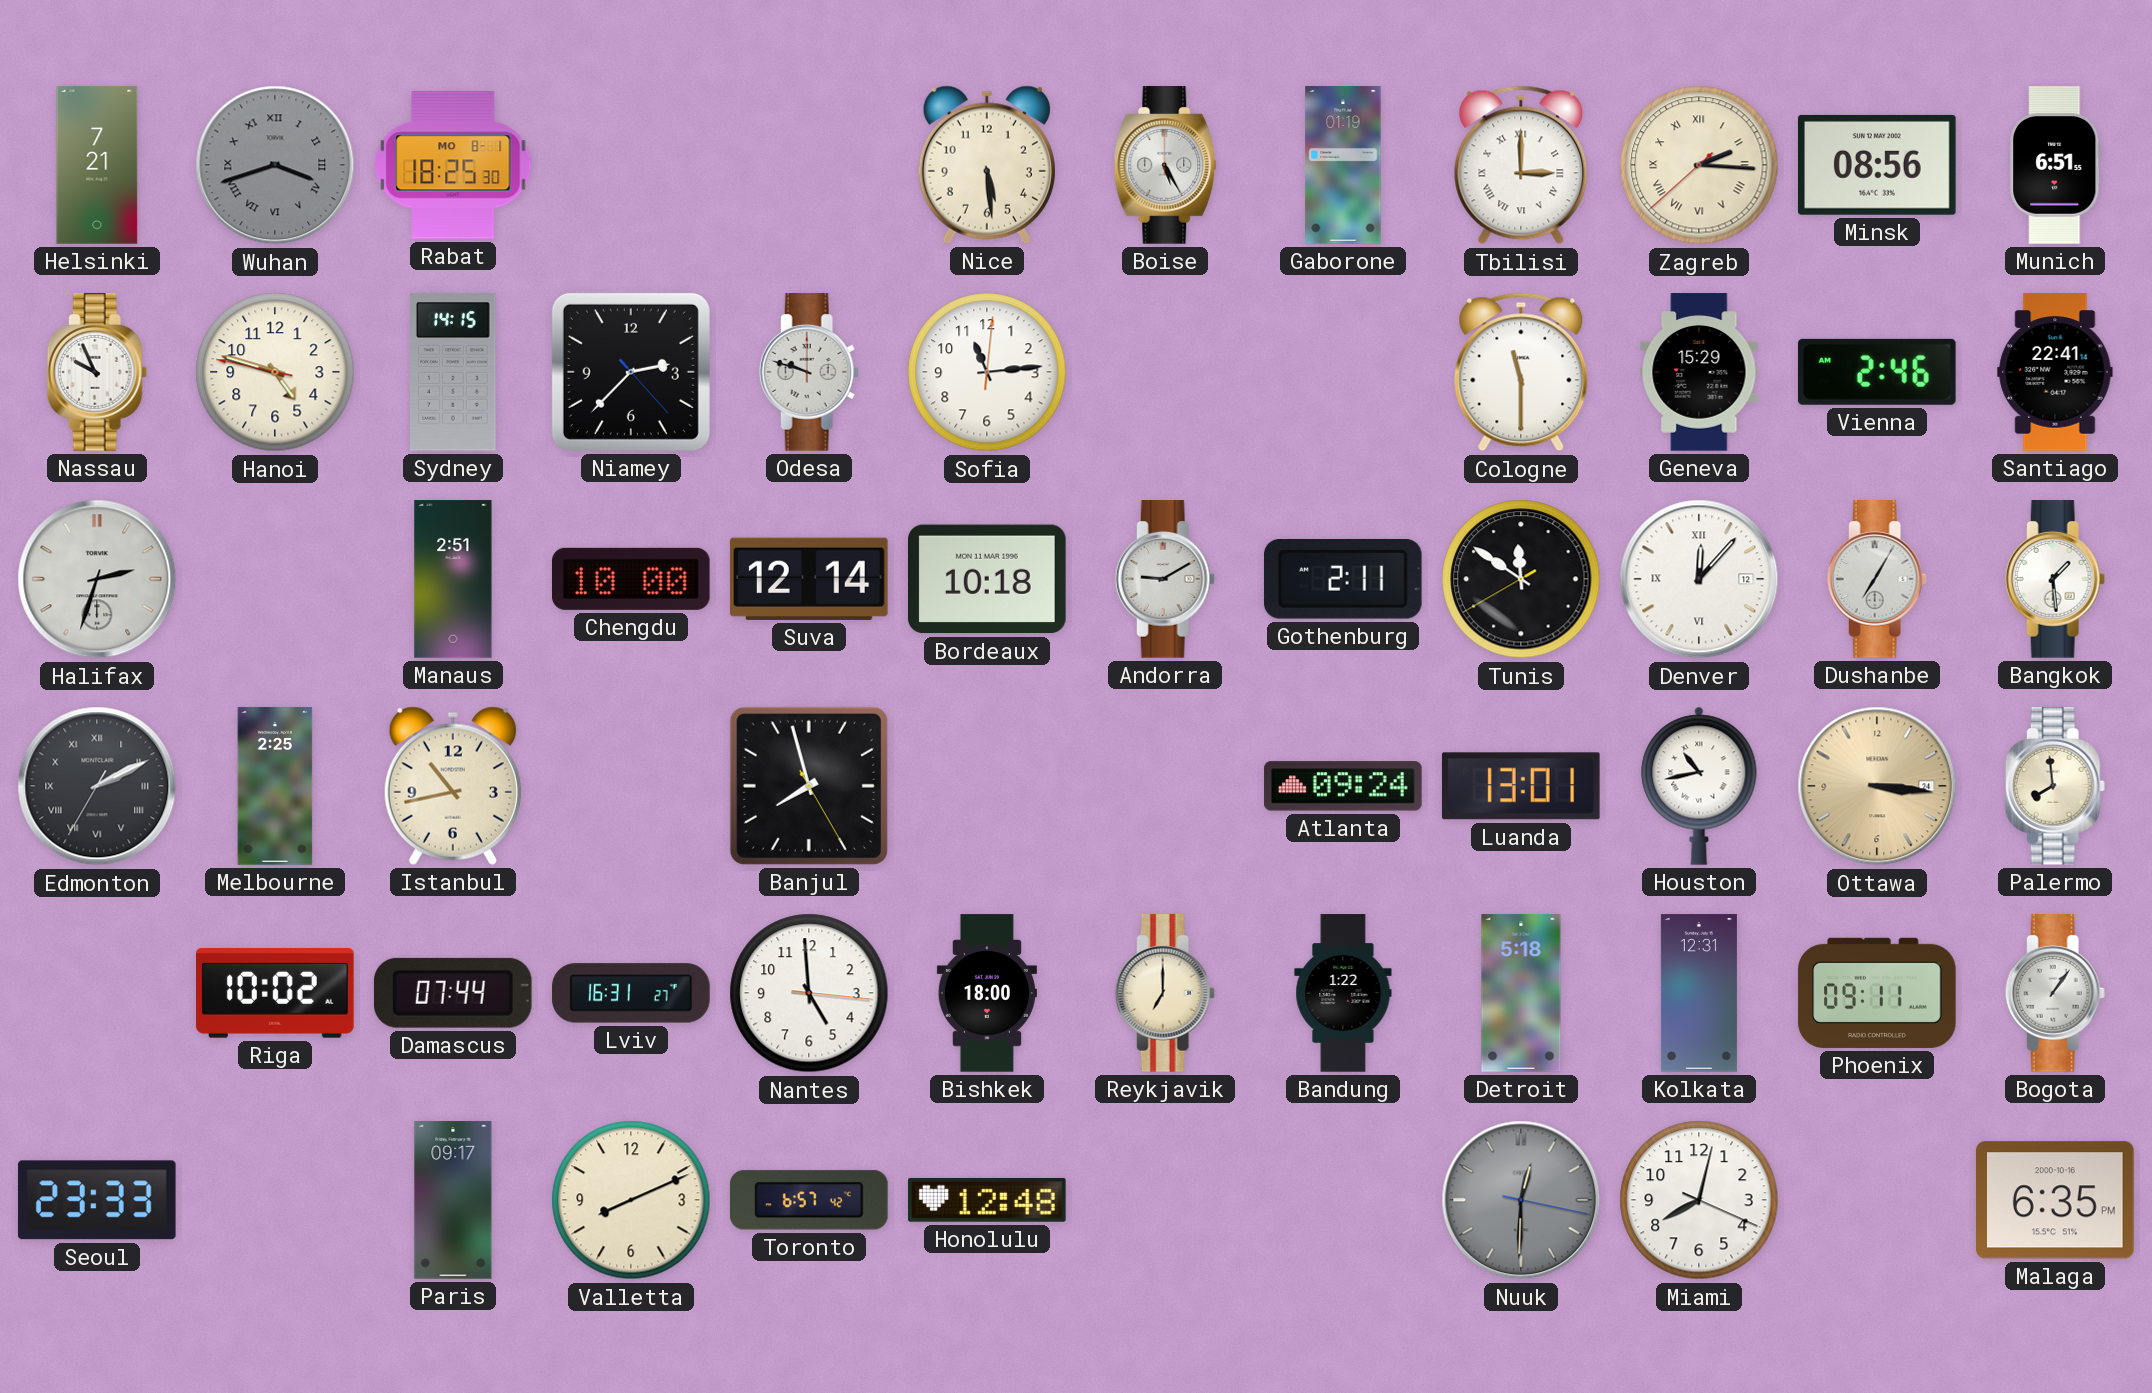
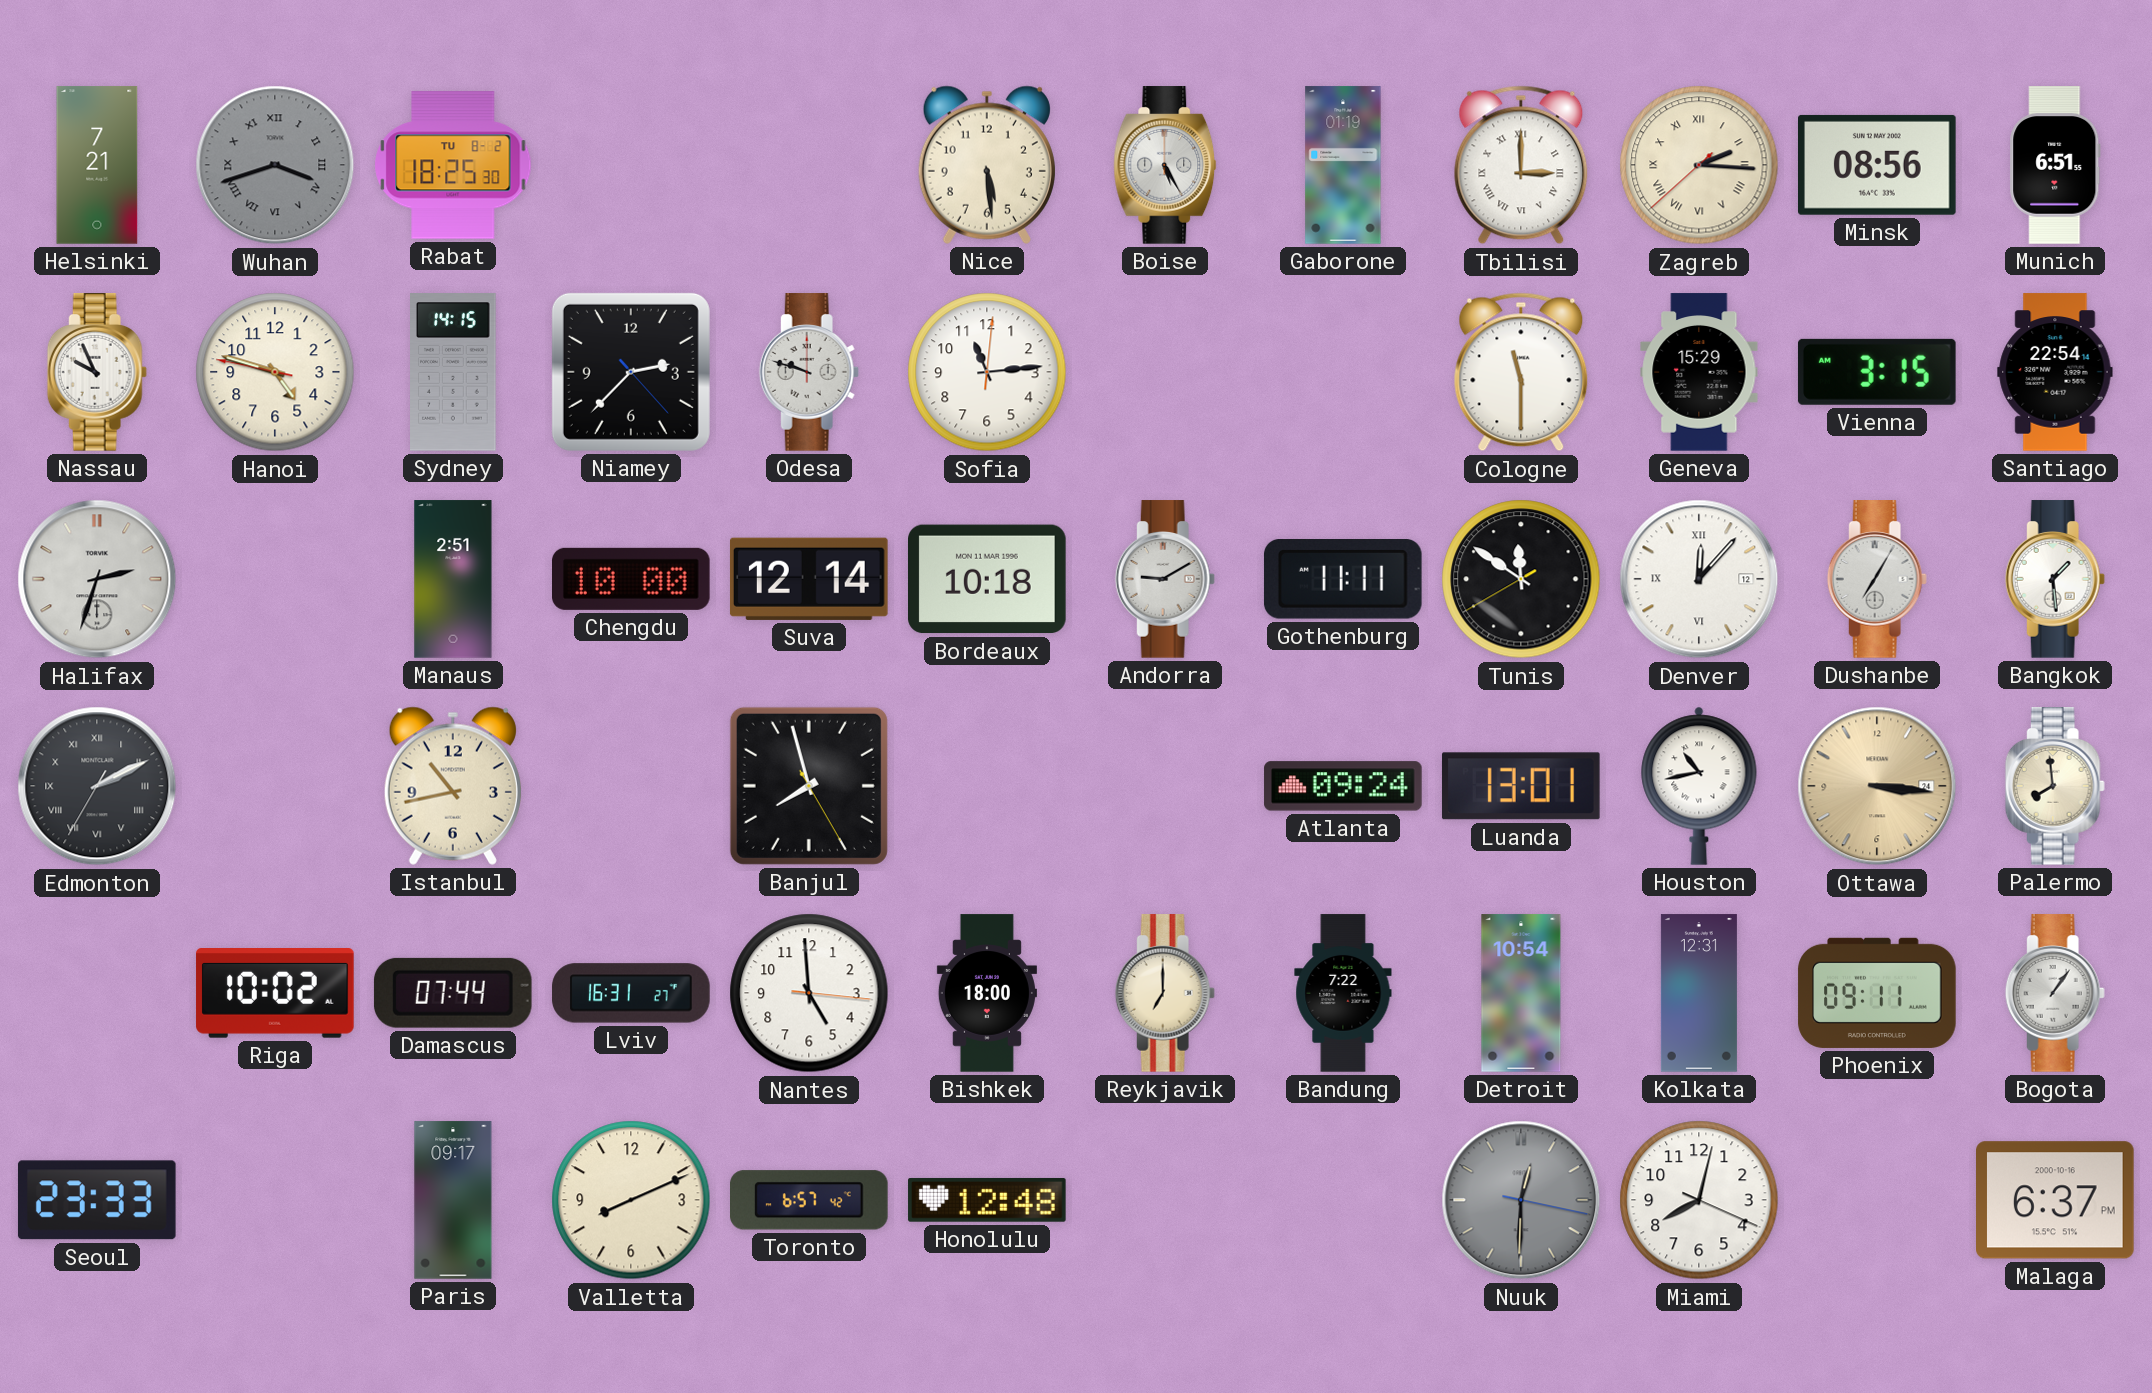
Rabat date: MO 8-1 -> TU 8-2 (453, 165)
Vienna: 2:46 -> 3:15 (1877, 372)
Santiago: 22:41 -> 22:54 (2055, 372)
Gothenburg: 2:11 -> 11:11 (1343, 580)
Melbourne: 2:25 -> none (275, 786)
Bandung: 1:22 -> 7:22 (1343, 993)
Detroit: 5:18 -> 10:54 (1521, 993)
Malaga: 6:35 -> 6:37 (2056, 1200)
